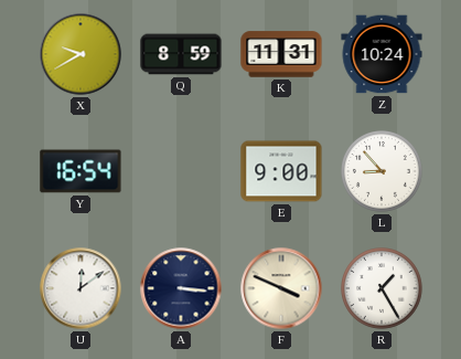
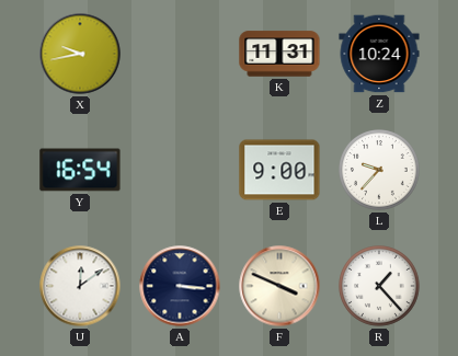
X: 9:40 -> 9:43 (80, 54)
Q: 8:59 -> none (181, 54)
L: 8:53 -> 9:37 (380, 171)
R: 1:25 -> 1:23 (380, 287)
